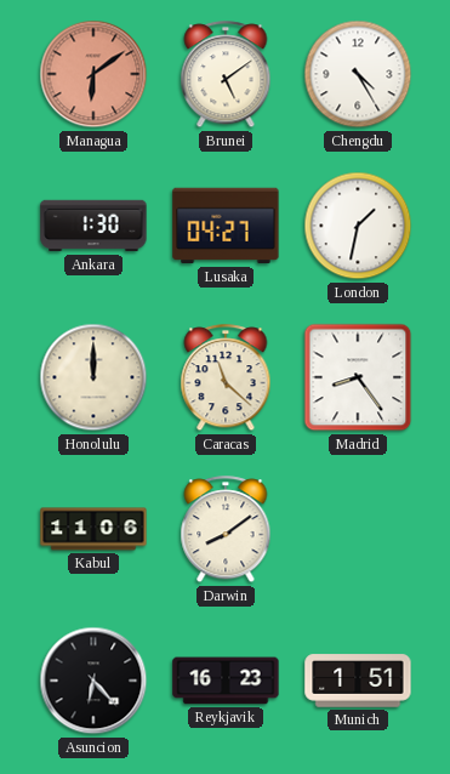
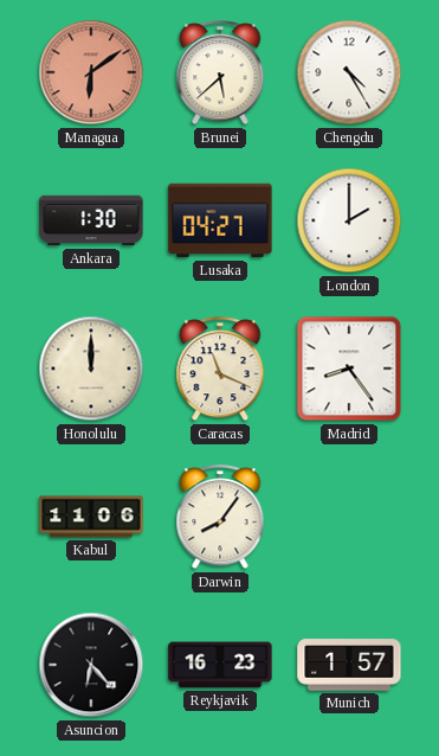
Brunei: 5:09 -> 5:38 (220, 73)
London: 1:32 -> 2:00 (349, 220)
Caracas: 11:22 -> 11:19 (220, 370)
Darwin: 8:09 -> 8:06 (220, 518)
Munich: 1:51 -> 1:57 (349, 665)
